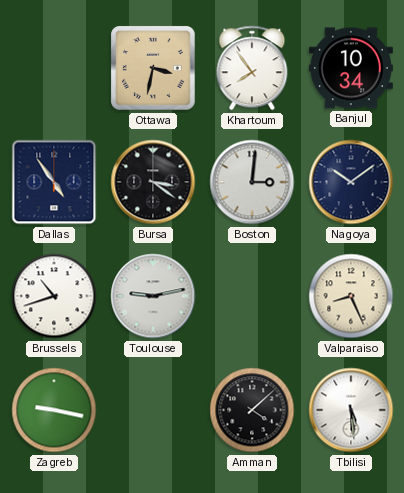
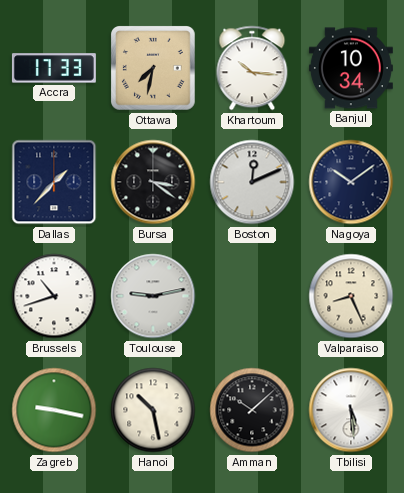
Accra: none -> 17:33 (54, 68)
Ottawa: 3:32 -> 7:32 (154, 69)
Khartoum: 7:54 -> 10:16 (252, 68)
Dallas: 4:54 -> 1:37 (54, 182)
Boston: 3:01 -> 12:11 (252, 182)
Hanoi: none -> 10:28 (153, 410)
Amman: 4:08 -> 10:08 (252, 410)
